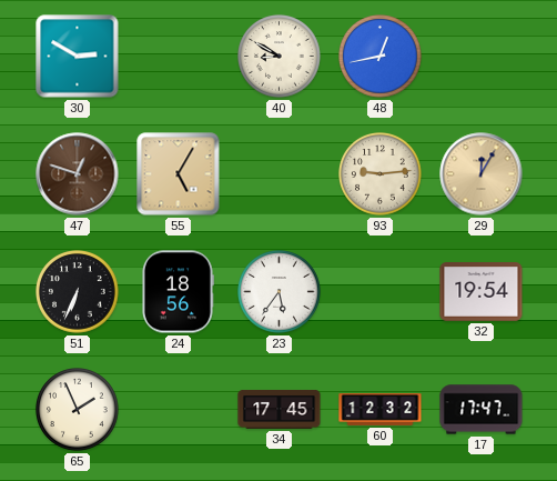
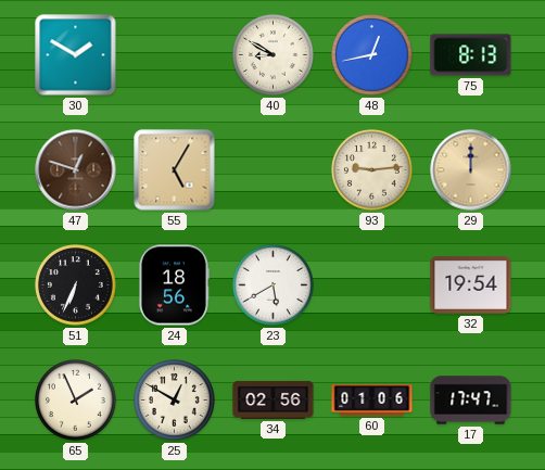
30: 2:50 -> 1:50 (76, 55)
75: none -> 8:13 (471, 55)
29: 12:05 -> 12:00 (471, 170)
23: 5:36 -> 5:40 (274, 285)
25: none -> 12:50 (175, 401)
34: 17:45 -> 02:56 (274, 399)
60: 12:32 -> 01:06 (372, 401)
